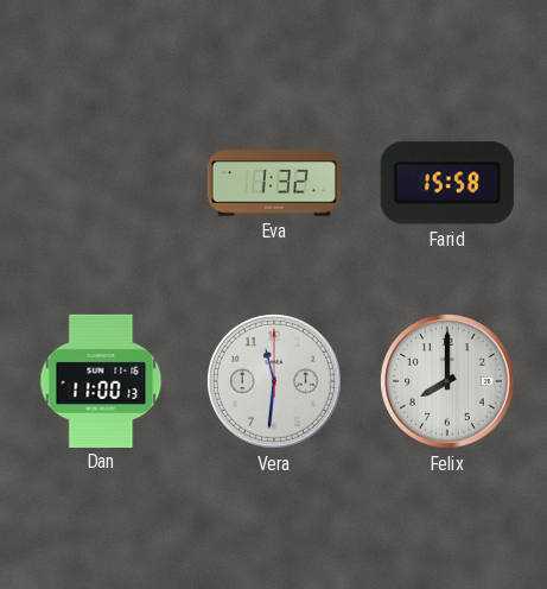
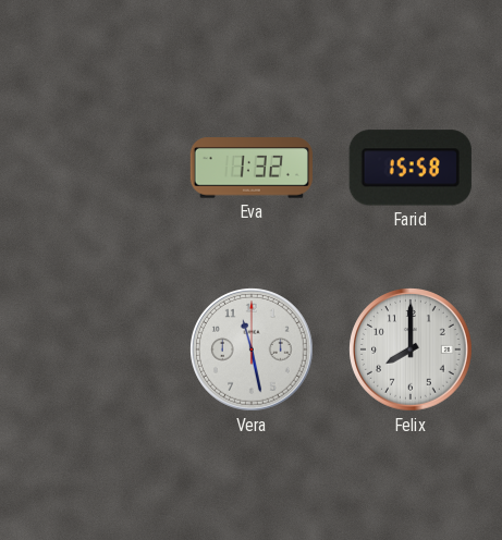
Dan: 11:00 -> none (101, 380)
Vera: 11:31 -> 11:28 (253, 351)
